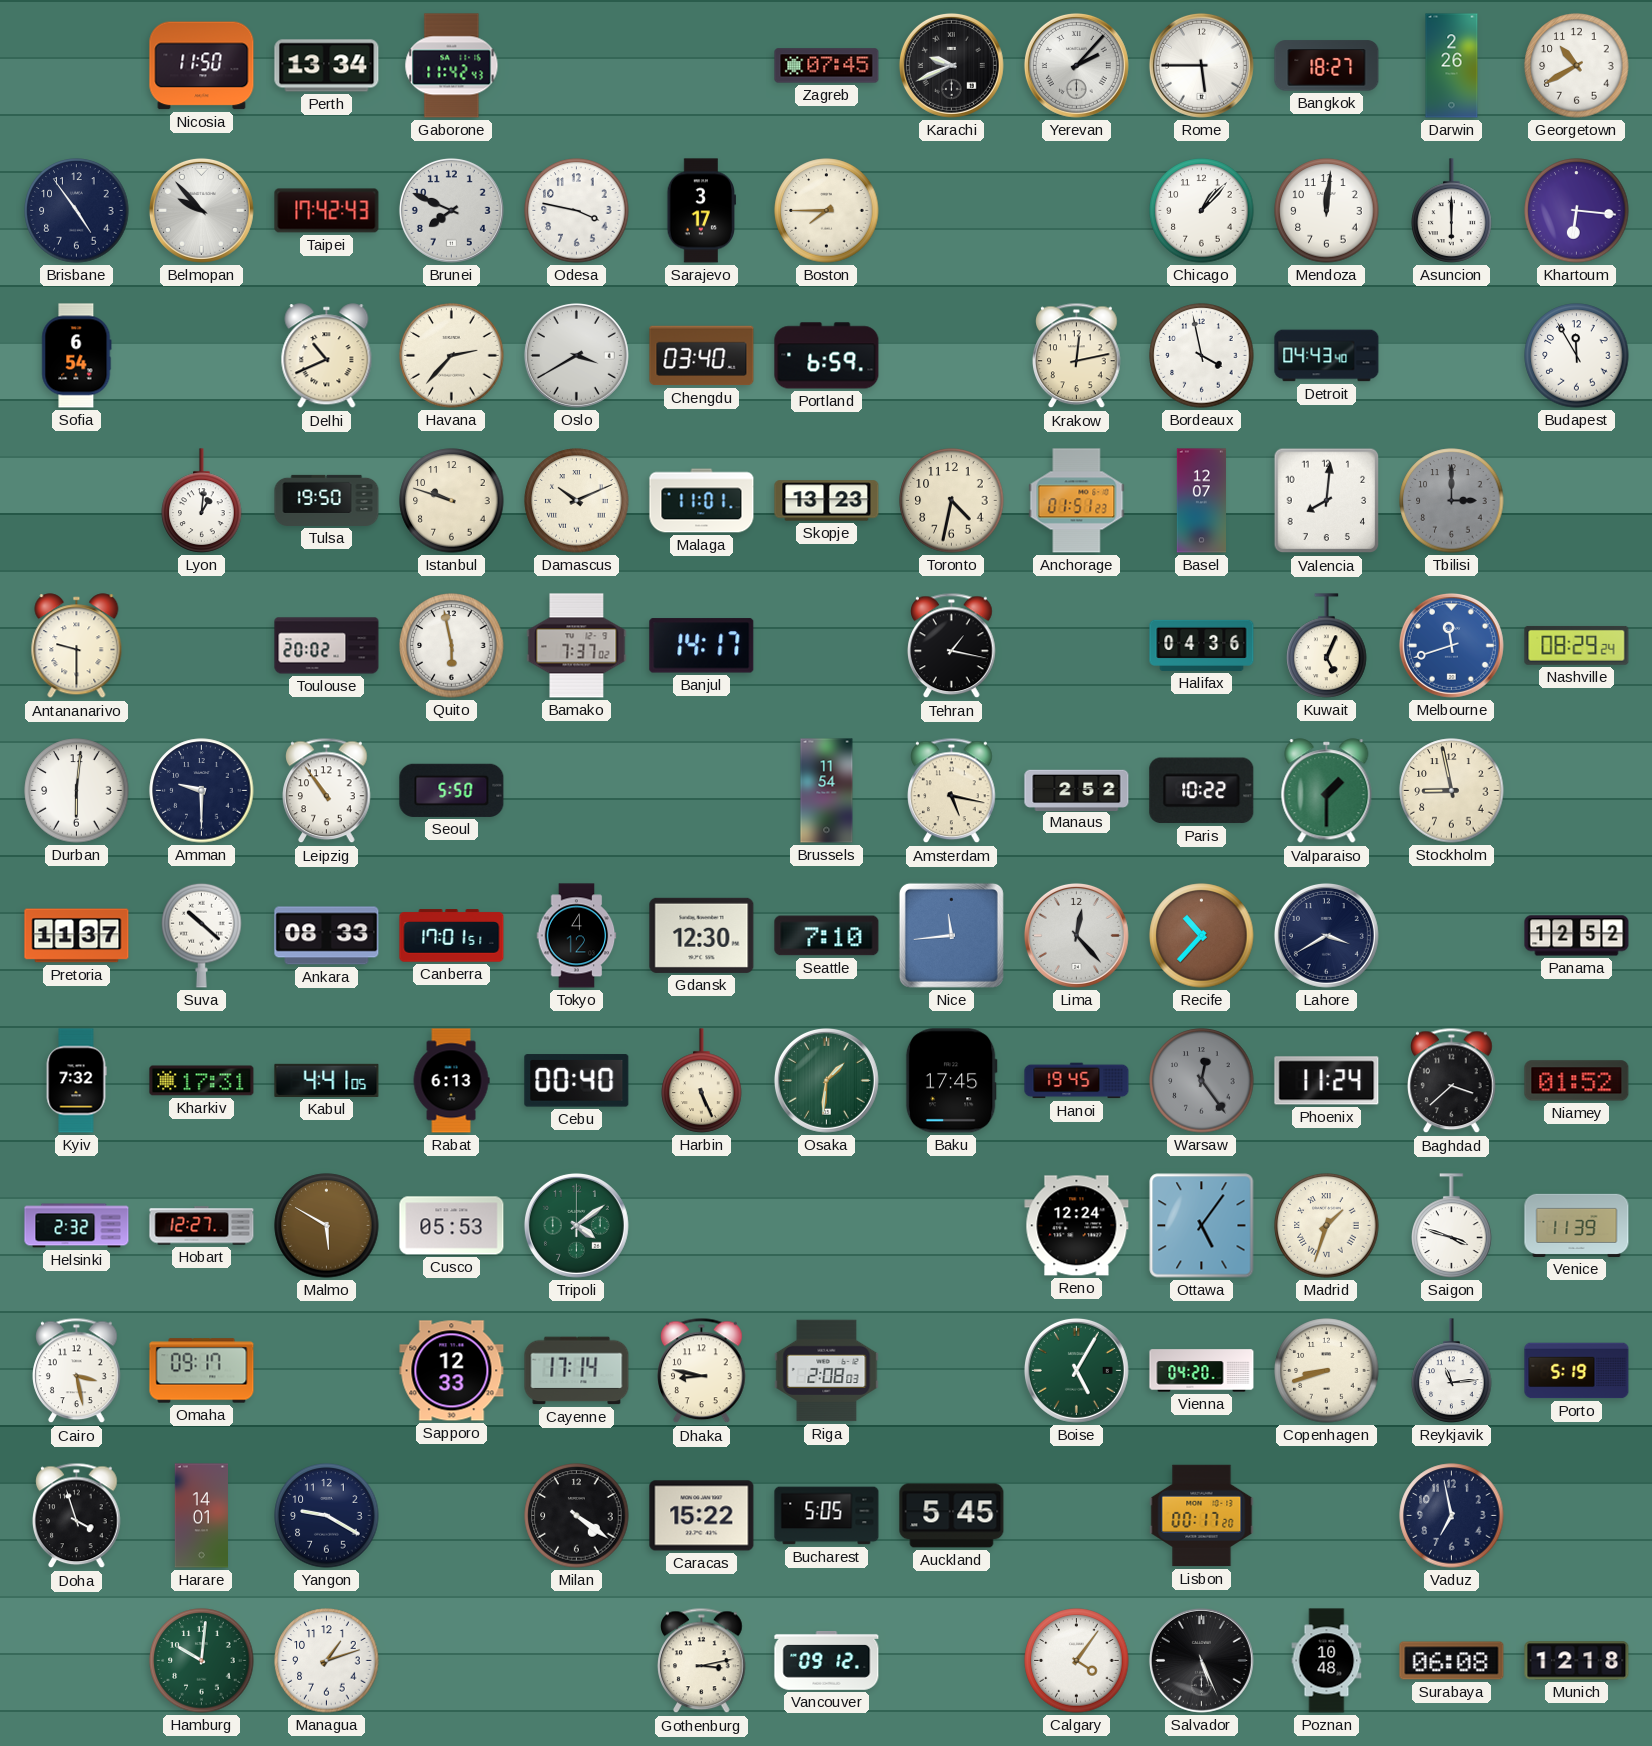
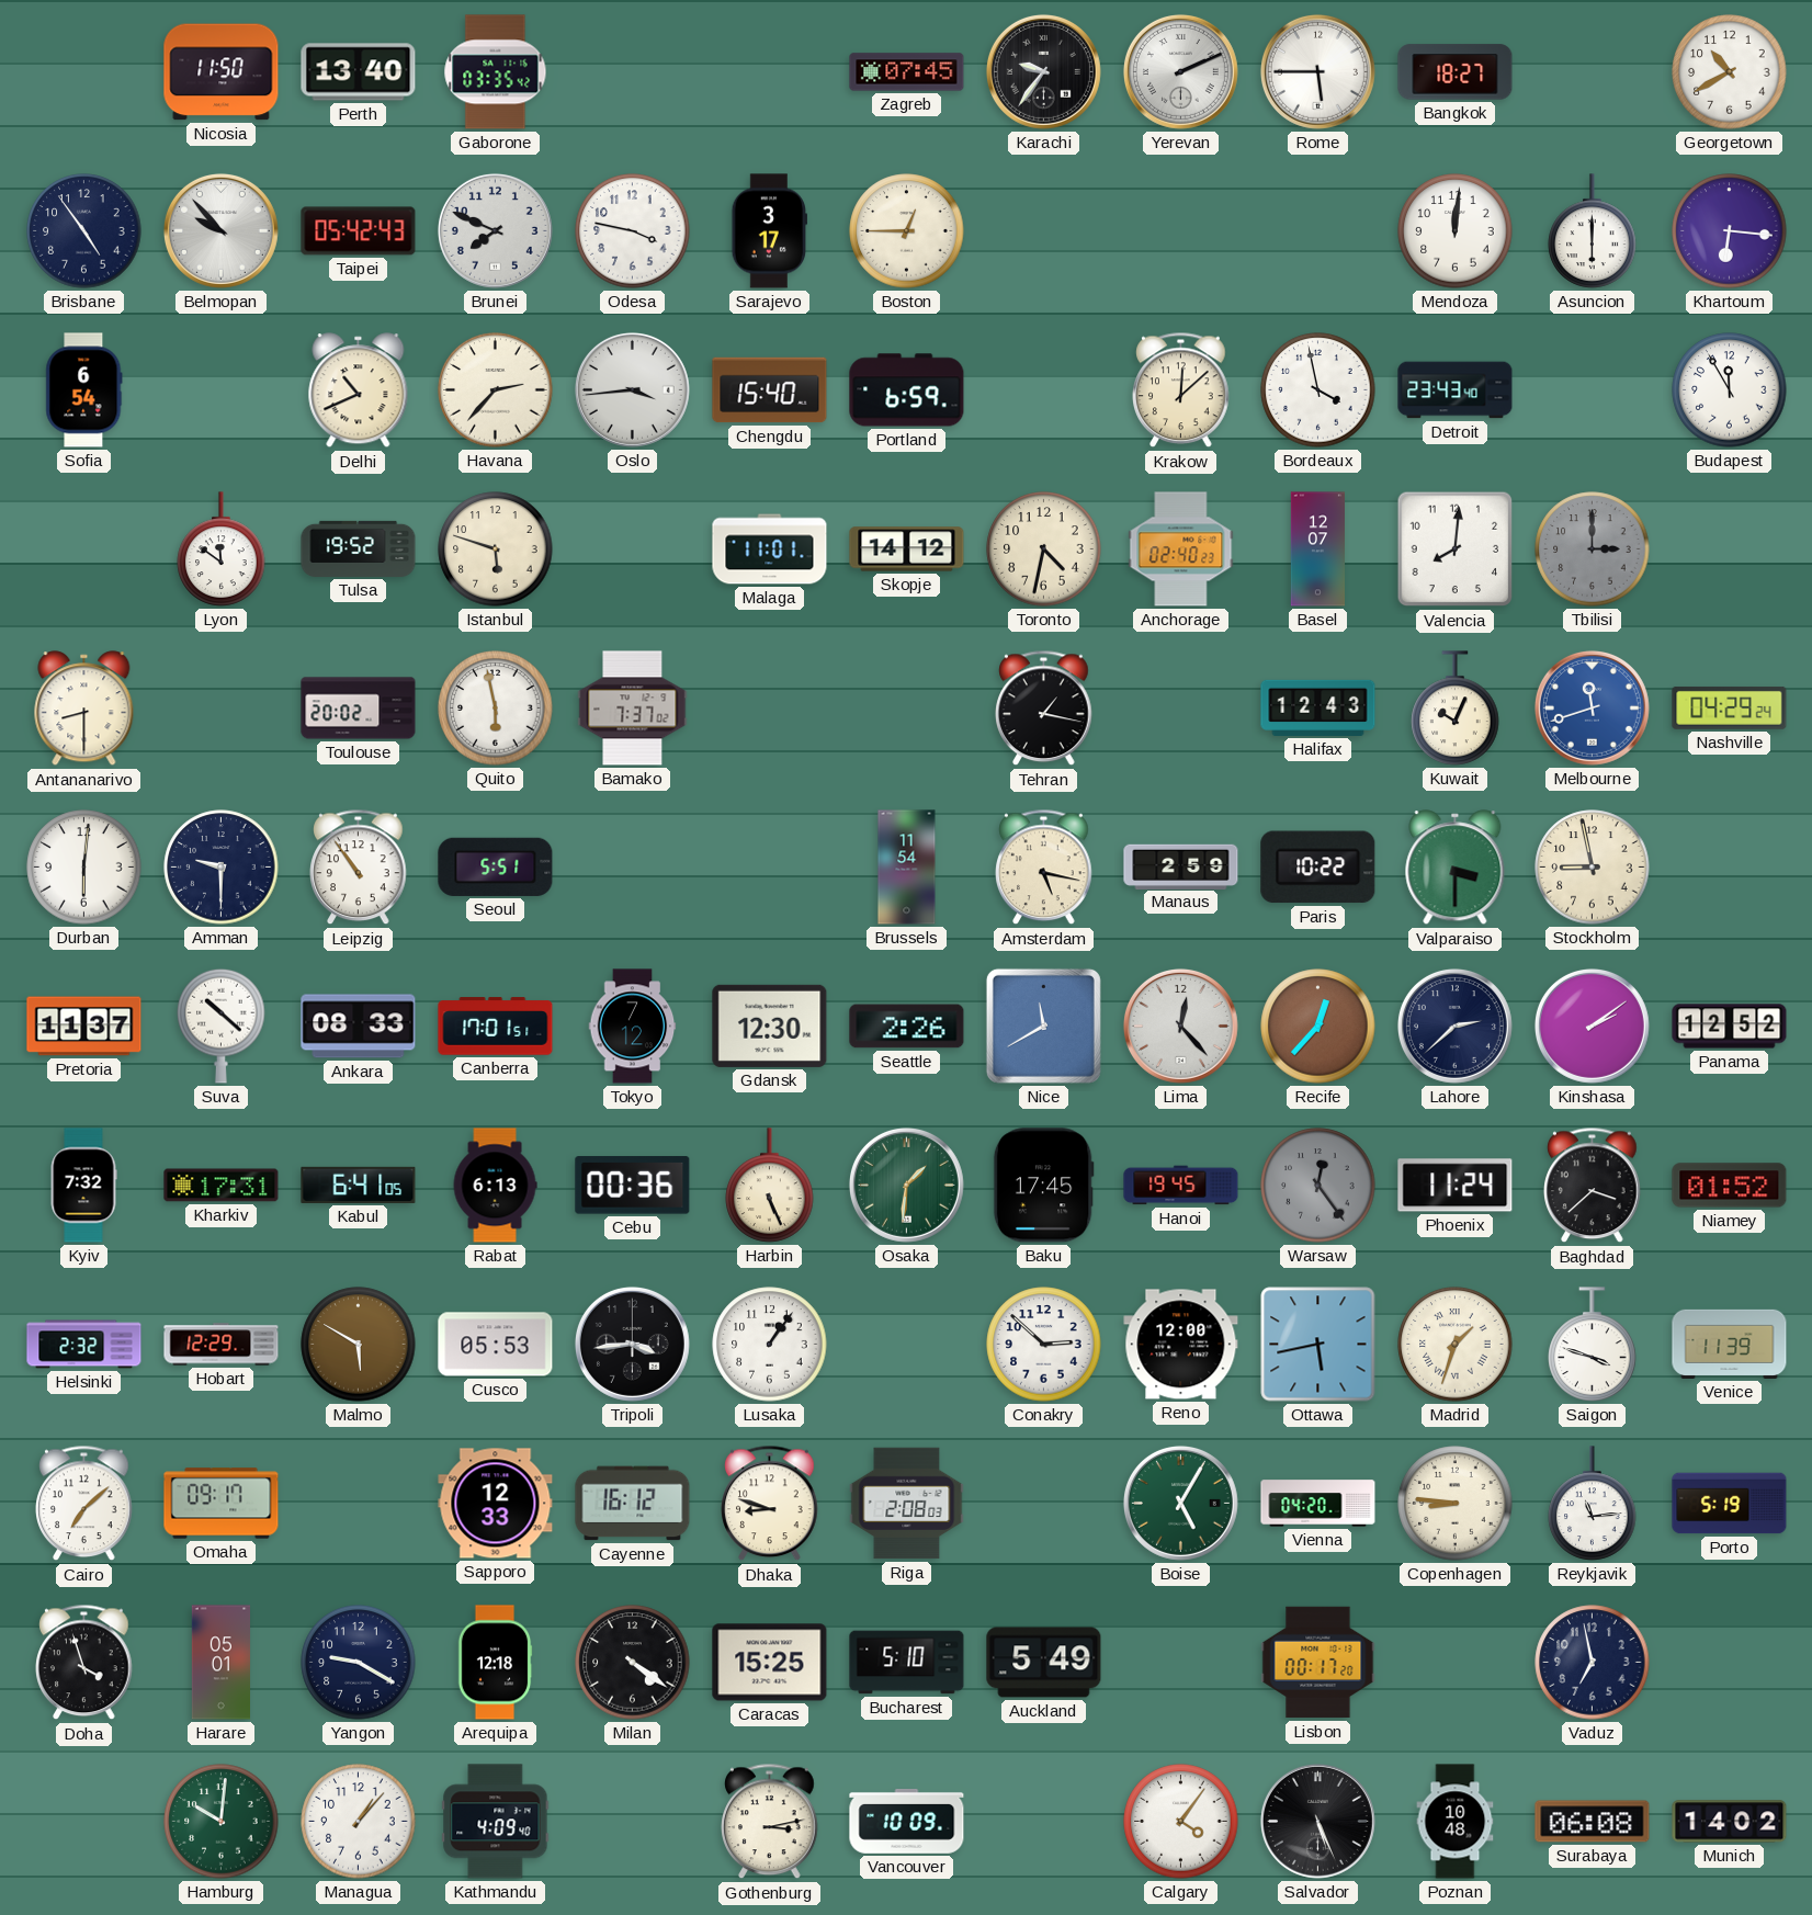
Perth: 13:34 -> 13:40 (359, 72)
Gaborone: 11:42 -> 03:35 (496, 72)
Karachi: 9:41 -> 9:36 (1043, 71)
Yerevan: 2:07 -> 2:11 (1180, 71)
Darwin: 2:26 -> none (1452, 66)
Taipei: 17:42 -> 05:42 (359, 231)
Boston: 7:45 -> 12:45 (907, 231)
Chicago: 1:07 -> none (1202, 211)
Oslo: 3:40 -> 3:44 (632, 389)
Chengdu: 03:40 -> 15:40 (770, 390)
Krakow: 12:13 -> 12:08 (1181, 390)
Detroit: 04:43 -> 23:43 (1456, 390)
Lyon: 1:01 -> 11:51 (222, 549)
Tulsa: 19:50 -> 19:52 (359, 548)
Istanbul: 9:48 -> 5:48 (496, 549)
Damascus: 10:11 -> none (577, 501)
Skopje: 13:23 -> 14:12 (907, 549)
Anchorage: 01:51 -> 02:40 (1181, 549)
Antananarivo: 9:30 -> 8:30 (84, 709)
Banjul: 14:17 -> none (702, 646)
Halifax: 04:36 -> 12:43 (1318, 707)
Kuwait: 5:04 -> 10:04 (1456, 709)
Nashville: 08:29 -> 04:29 (1730, 707)
Seoul: 5:50 -> 5:51 (496, 866)
Manaus: 2:52 -> 2:59 (1181, 866)
Valparaiso: 1:30 -> 3:30 (1456, 868)
Tokyo: 4:12 -> 7:12 (633, 1027)
Seattle: 7:10 -> 2:26 (907, 1027)
Nice: 11:44 -> 11:40 (1043, 1026)
Recife: 10:37 -> 12:37 (1318, 1027)
Lahore: 3:40 -> 2:38 (1454, 1026)
Kinshasa: none -> 2:09 (1592, 1026)
Kabul: 4:41 -> 6:41 (359, 1185)
Cebu: 00:40 -> 00:36 (633, 1186)
Hobart: 12:27 -> 12:29 (222, 1345)
Tripoli: 4:09 -> 3:44 (632, 1344)
Tripoli dial: green -> black (632, 1344)
Lusaka: none -> 1:06 (770, 1345)
Conakry: none -> 2:52 (1044, 1345)
Reno: 12:24 -> 12:00 (1181, 1345)
Ottawa: 5:06 -> 5:43 (1318, 1345)
Cairo: 3:28 -> 7:08 (84, 1504)
Cayenne: 17:14 -> 16:12 (633, 1504)
Dhaka: 8:47 -> 8:48 (770, 1504)
Copenhagen: 8:42 -> 8:46 (1456, 1504)
Harare: 14:01 -> 05:01 (220, 1663)
Arequipa: none -> 12:18 (495, 1663)
Caracas: 15:22 -> 15:25 (770, 1663)
Bucharest: 5:05 -> 5:10 (907, 1663)
Auckland: 5:45 -> 5:49 (1044, 1663)
Managua: 1:12 -> 1:07 (359, 1822)
Kathmandu: none -> 4:09 (496, 1822)
Vancouver: 09:12 -> 10:09 (907, 1821)
Munich: 12:18 -> 14:02 (1730, 1822)
